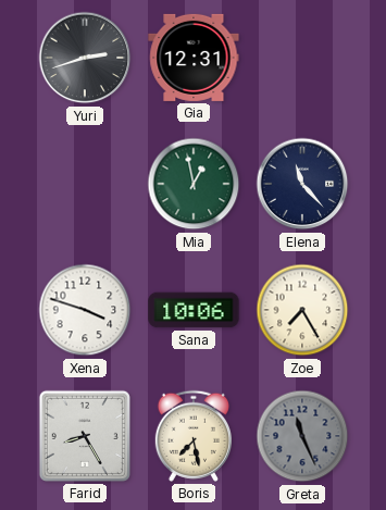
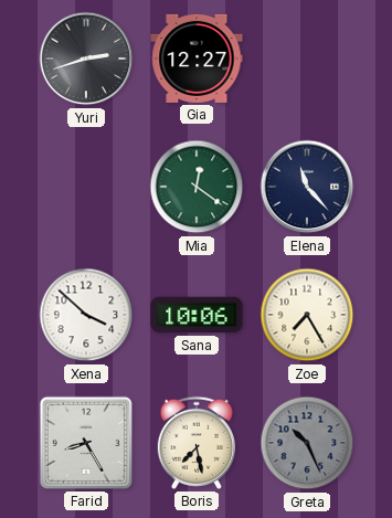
Gia: 12:31 -> 12:27 (197, 59)
Mia: 12:58 -> 12:21 (197, 187)
Xena: 3:48 -> 3:52 (86, 315)
Greta: 11:26 -> 10:26 (307, 443)
